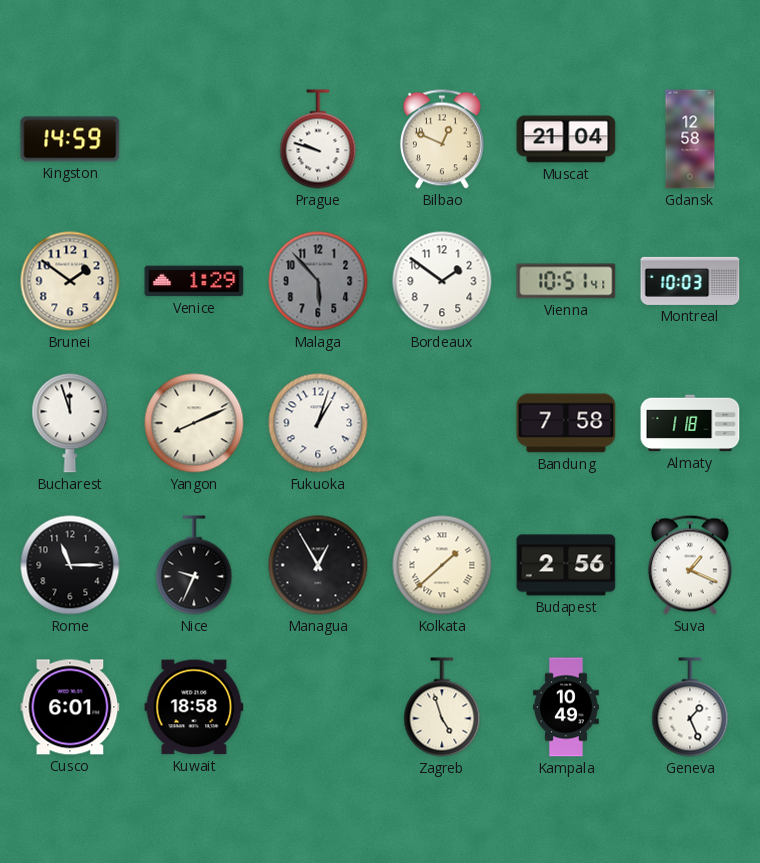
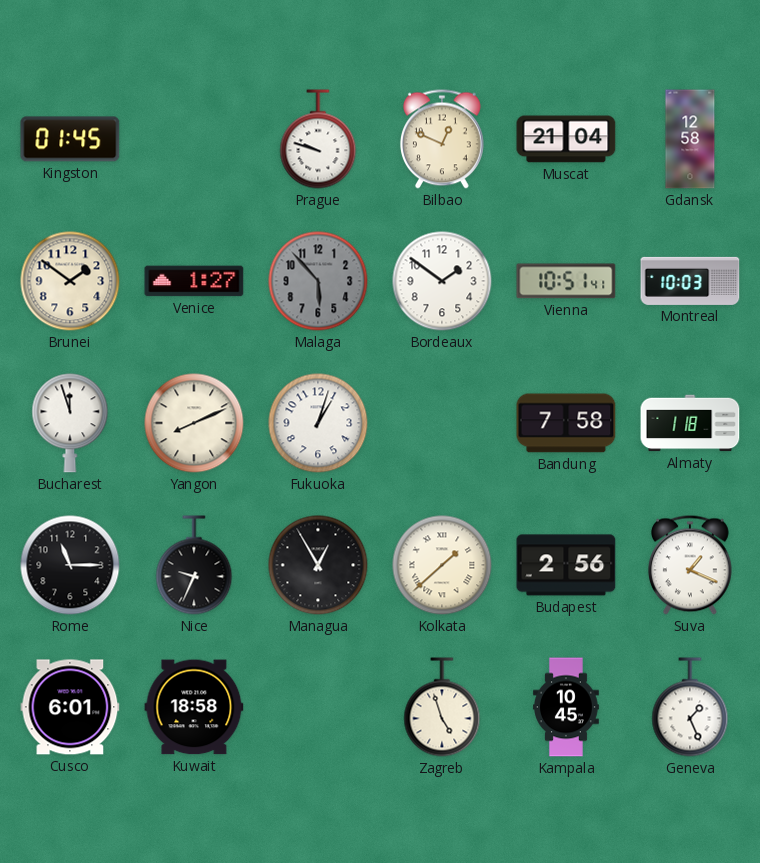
Kingston: 14:59 -> 01:45 (70, 139)
Venice: 1:29 -> 1:27 (194, 281)
Kampala: 10:49 -> 10:45 (567, 707)
